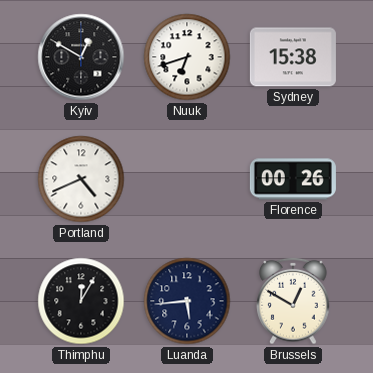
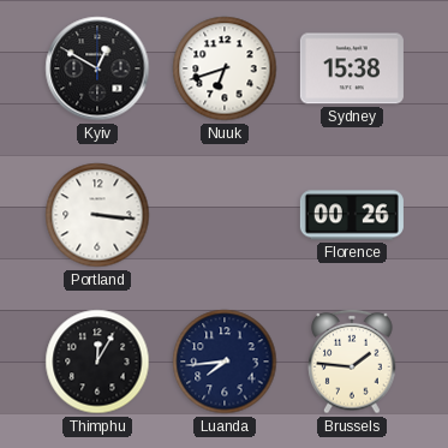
Portland: 4:41 -> 3:16 (97, 215)
Luanda: 5:44 -> 7:44 (225, 362)
Brussels: 12:50 -> 1:46 (352, 362)
